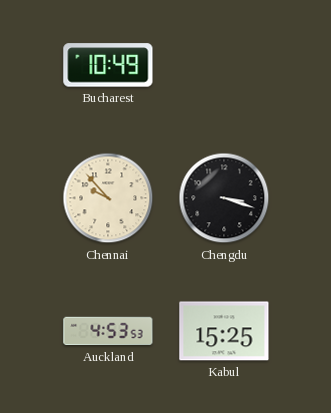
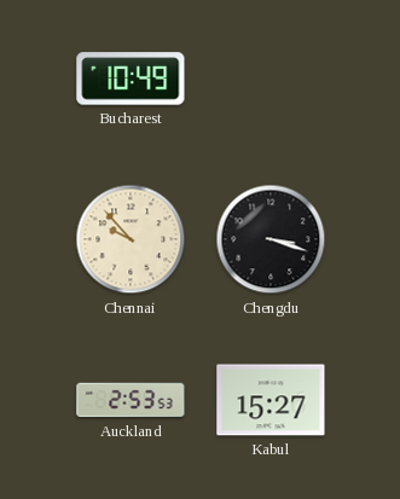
Auckland: 4:53 -> 2:53 (131, 400)
Kabul: 15:25 -> 15:27 (271, 400)
